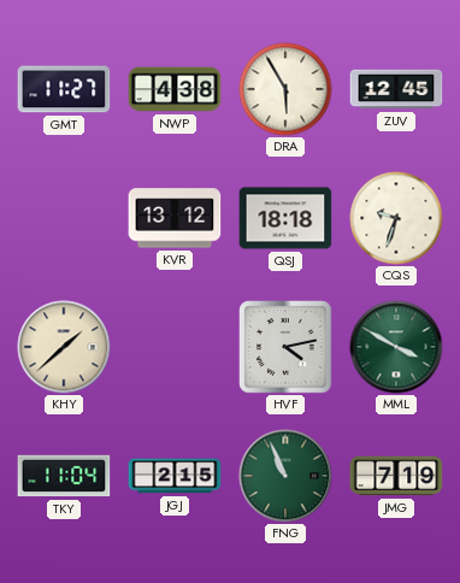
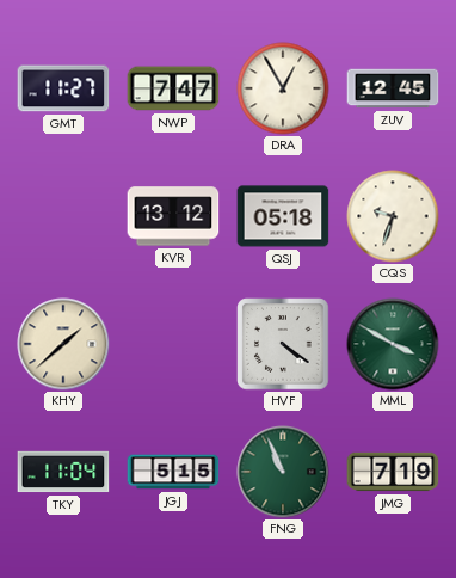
NWP: 4:38 -> 7:47 (173, 88)
DRA: 5:55 -> 12:55 (283, 88)
QSJ: 18:18 -> 05:18 (283, 216)
HVF: 4:13 -> 4:21 (283, 344)
JGJ: 2:15 -> 5:15 (173, 472)
